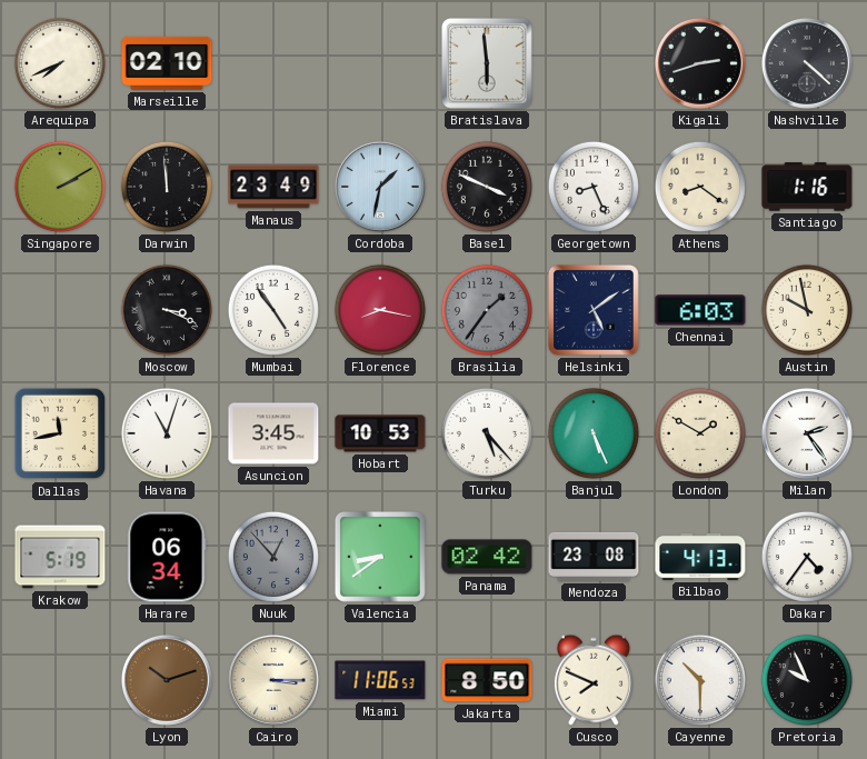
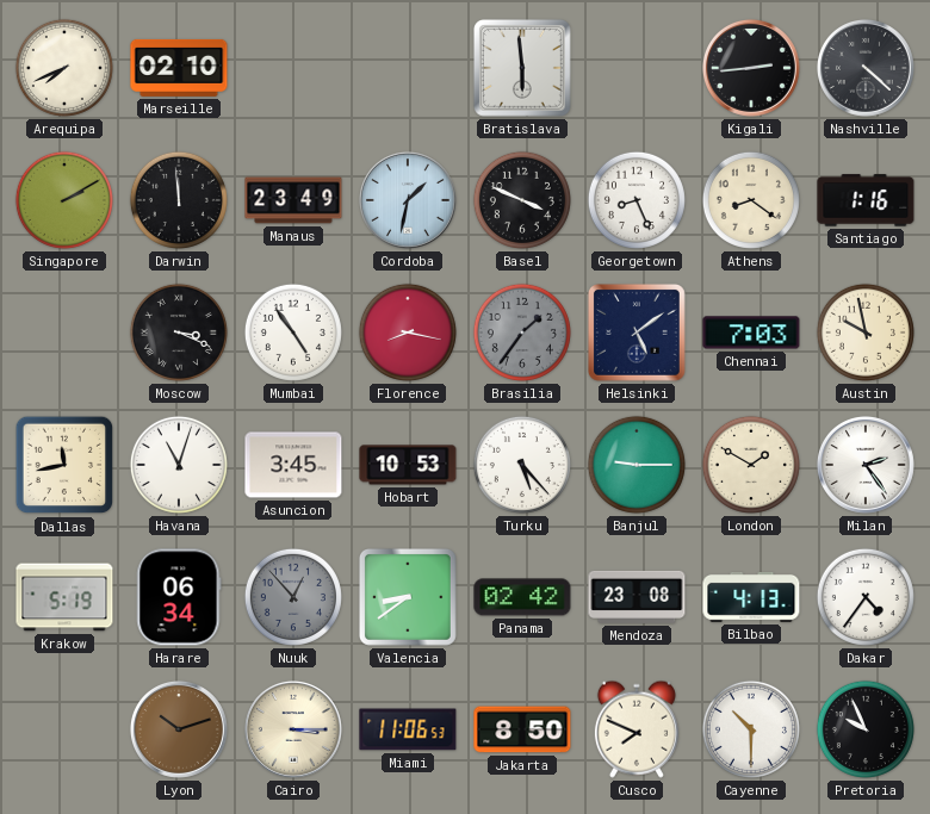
Kigali: 2:42 -> 2:44 (751, 68)
Chennai: 6:03 -> 7:03 (751, 333)
Banjul: 5:26 -> 9:15 (637, 465)
